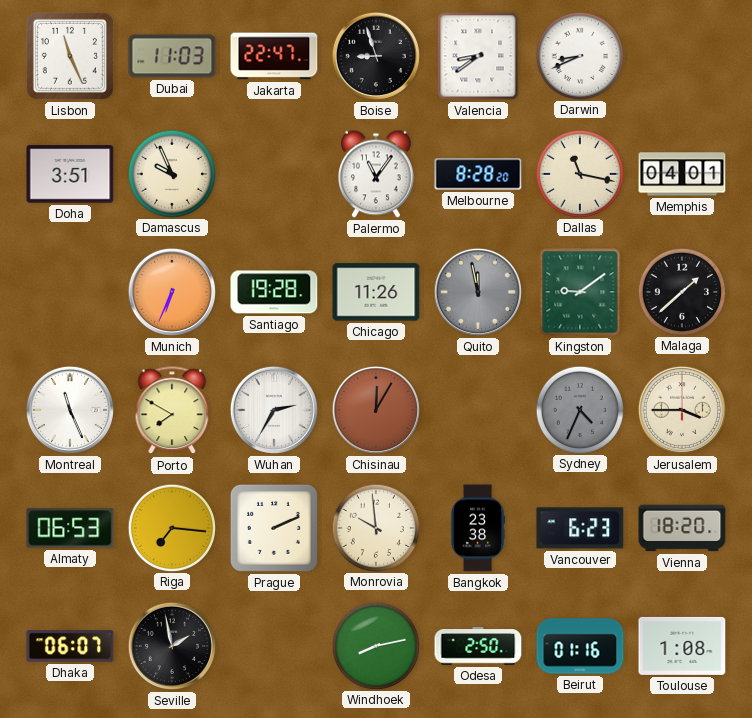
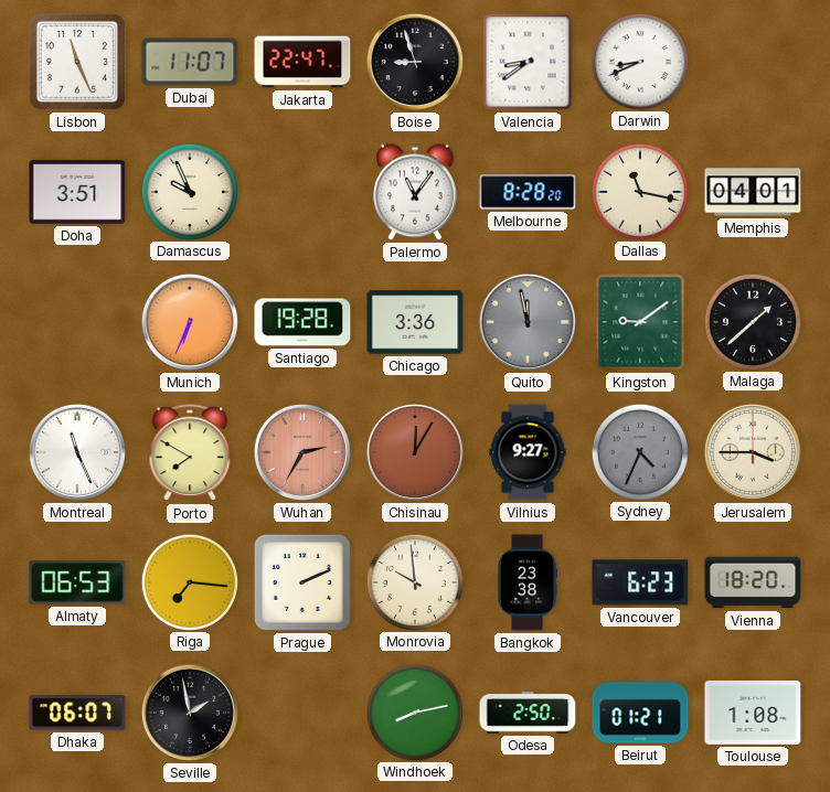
Dubai: 11:03 -> 11:07 (190, 62)
Chicago: 11:26 -> 3:36 (415, 322)
Wuhan dial: white -> salmon (302, 452)
Vilnius: none -> 9:27 (528, 452)
Beirut: 01:16 -> 01:21 (640, 713)
